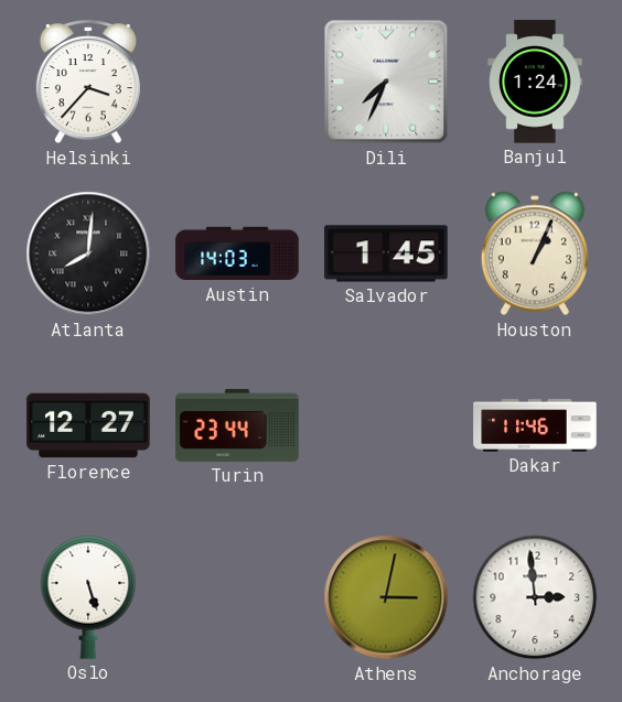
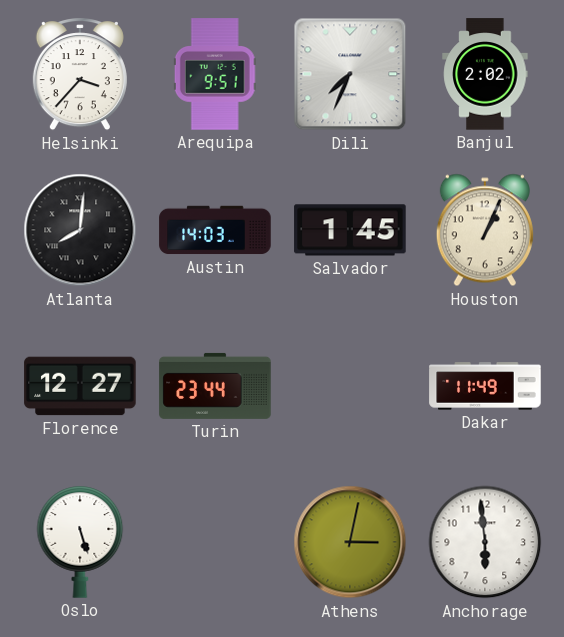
Arequipa: none -> 9:51 (215, 74)
Banjul: 1:24 -> 2:02 (485, 74)
Dakar: 11:46 -> 11:49 (485, 386)
Anchorage: 2:59 -> 5:59 (485, 542)
